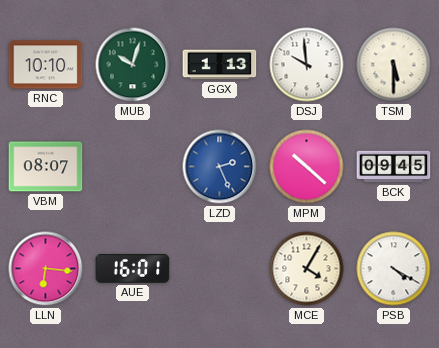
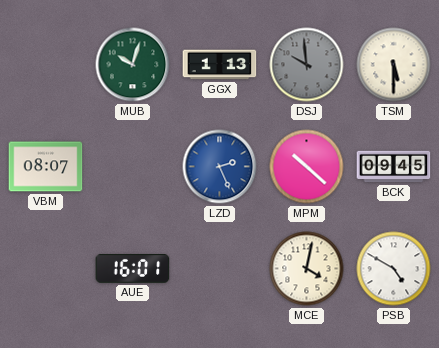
RNC: 10:10 -> none (46, 65)
DSJ dial: white -> grey (307, 65)
LLN: 6:16 -> none (46, 269)
MCE: 4:05 -> 4:02 (307, 269)
PSB: 4:20 -> 4:50 (394, 269)
